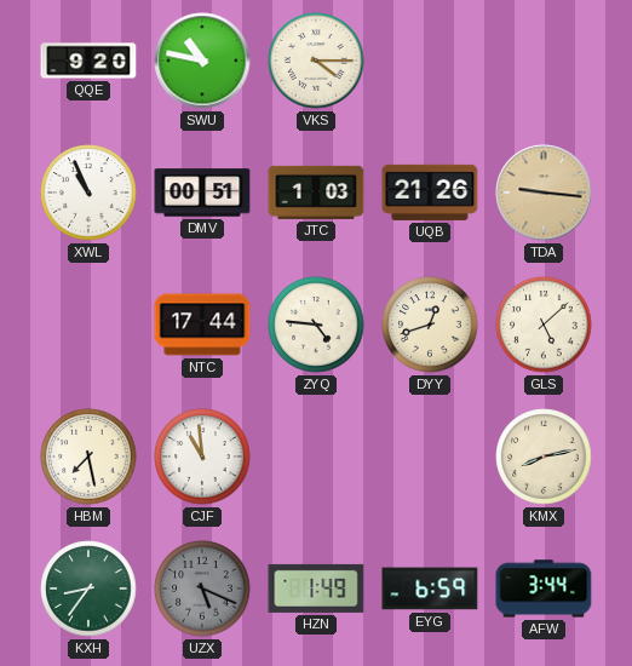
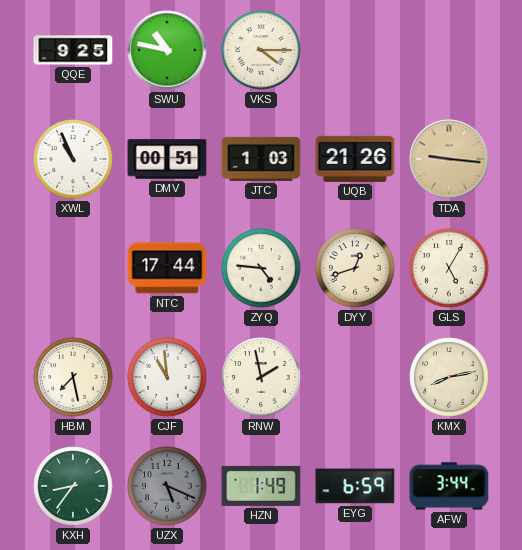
QQE: 9:20 -> 9:25 (73, 50)
GLS: 5:08 -> 5:05 (449, 268)
RNW: none -> 1:58 (261, 377)
